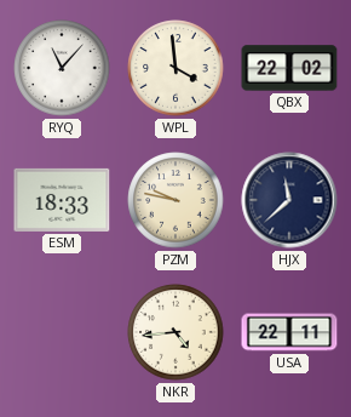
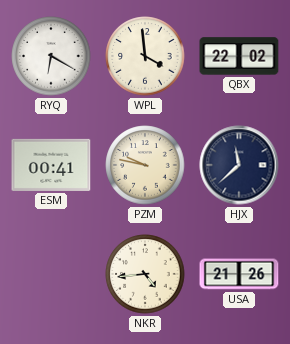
RYQ: 11:07 -> 6:20 (51, 56)
ESM: 18:33 -> 00:41 (51, 165)
USA: 22:11 -> 21:26 (239, 274)
